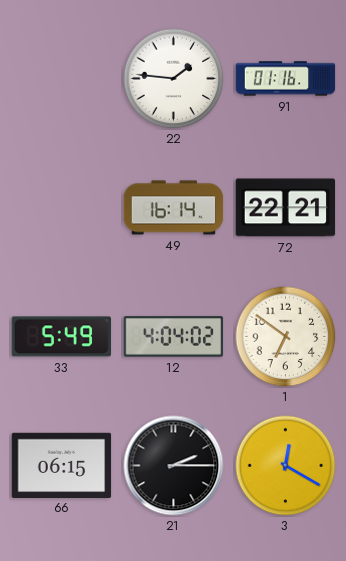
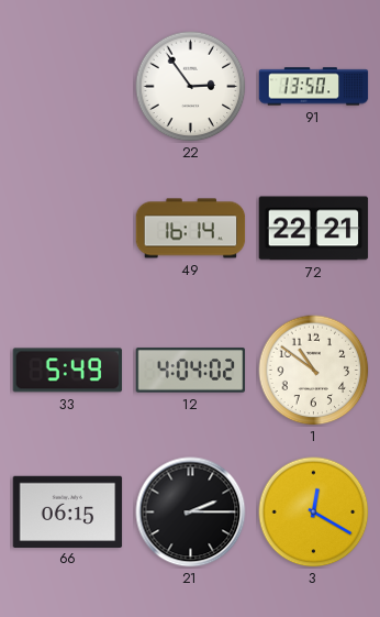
22: 1:46 -> 2:54 (191, 87)
91: 01:16 -> 13:50 (314, 87)
1: 6:51 -> 10:51 (314, 371)
